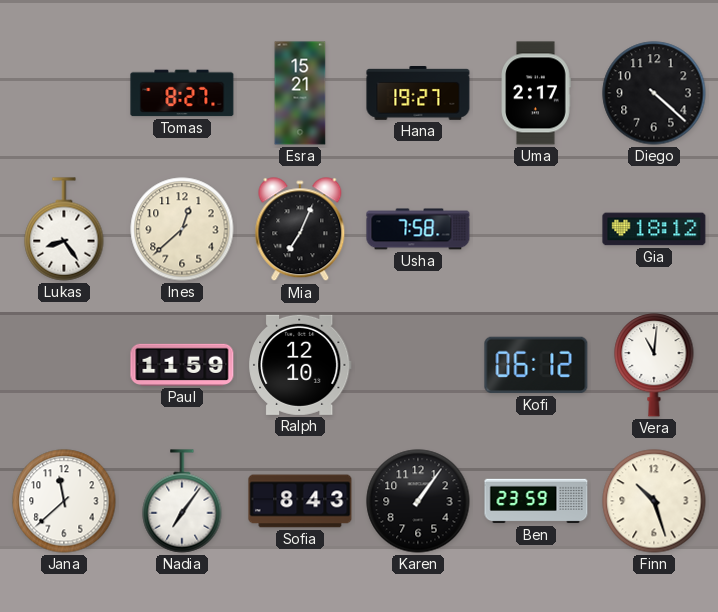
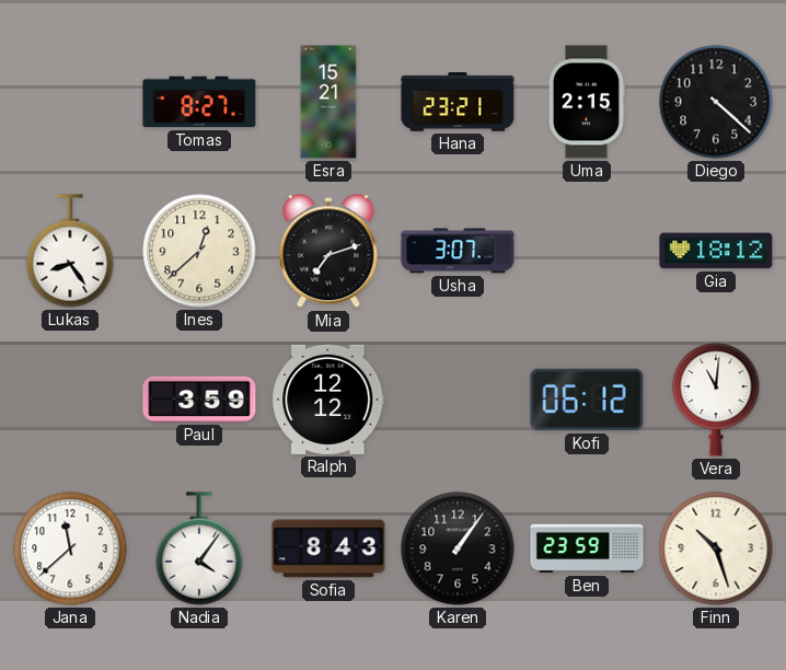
Hana: 19:27 -> 23:21 (458, 103)
Uma: 2:17 -> 2:15 (587, 102)
Mia: 7:04 -> 7:12 (328, 252)
Usha: 7:58 -> 3:07 (458, 251)
Paul: 11:59 -> 3:59 (199, 400)
Ralph: 12:10 -> 12:12 (328, 400)
Nadia: 7:06 -> 4:06 (199, 548)
